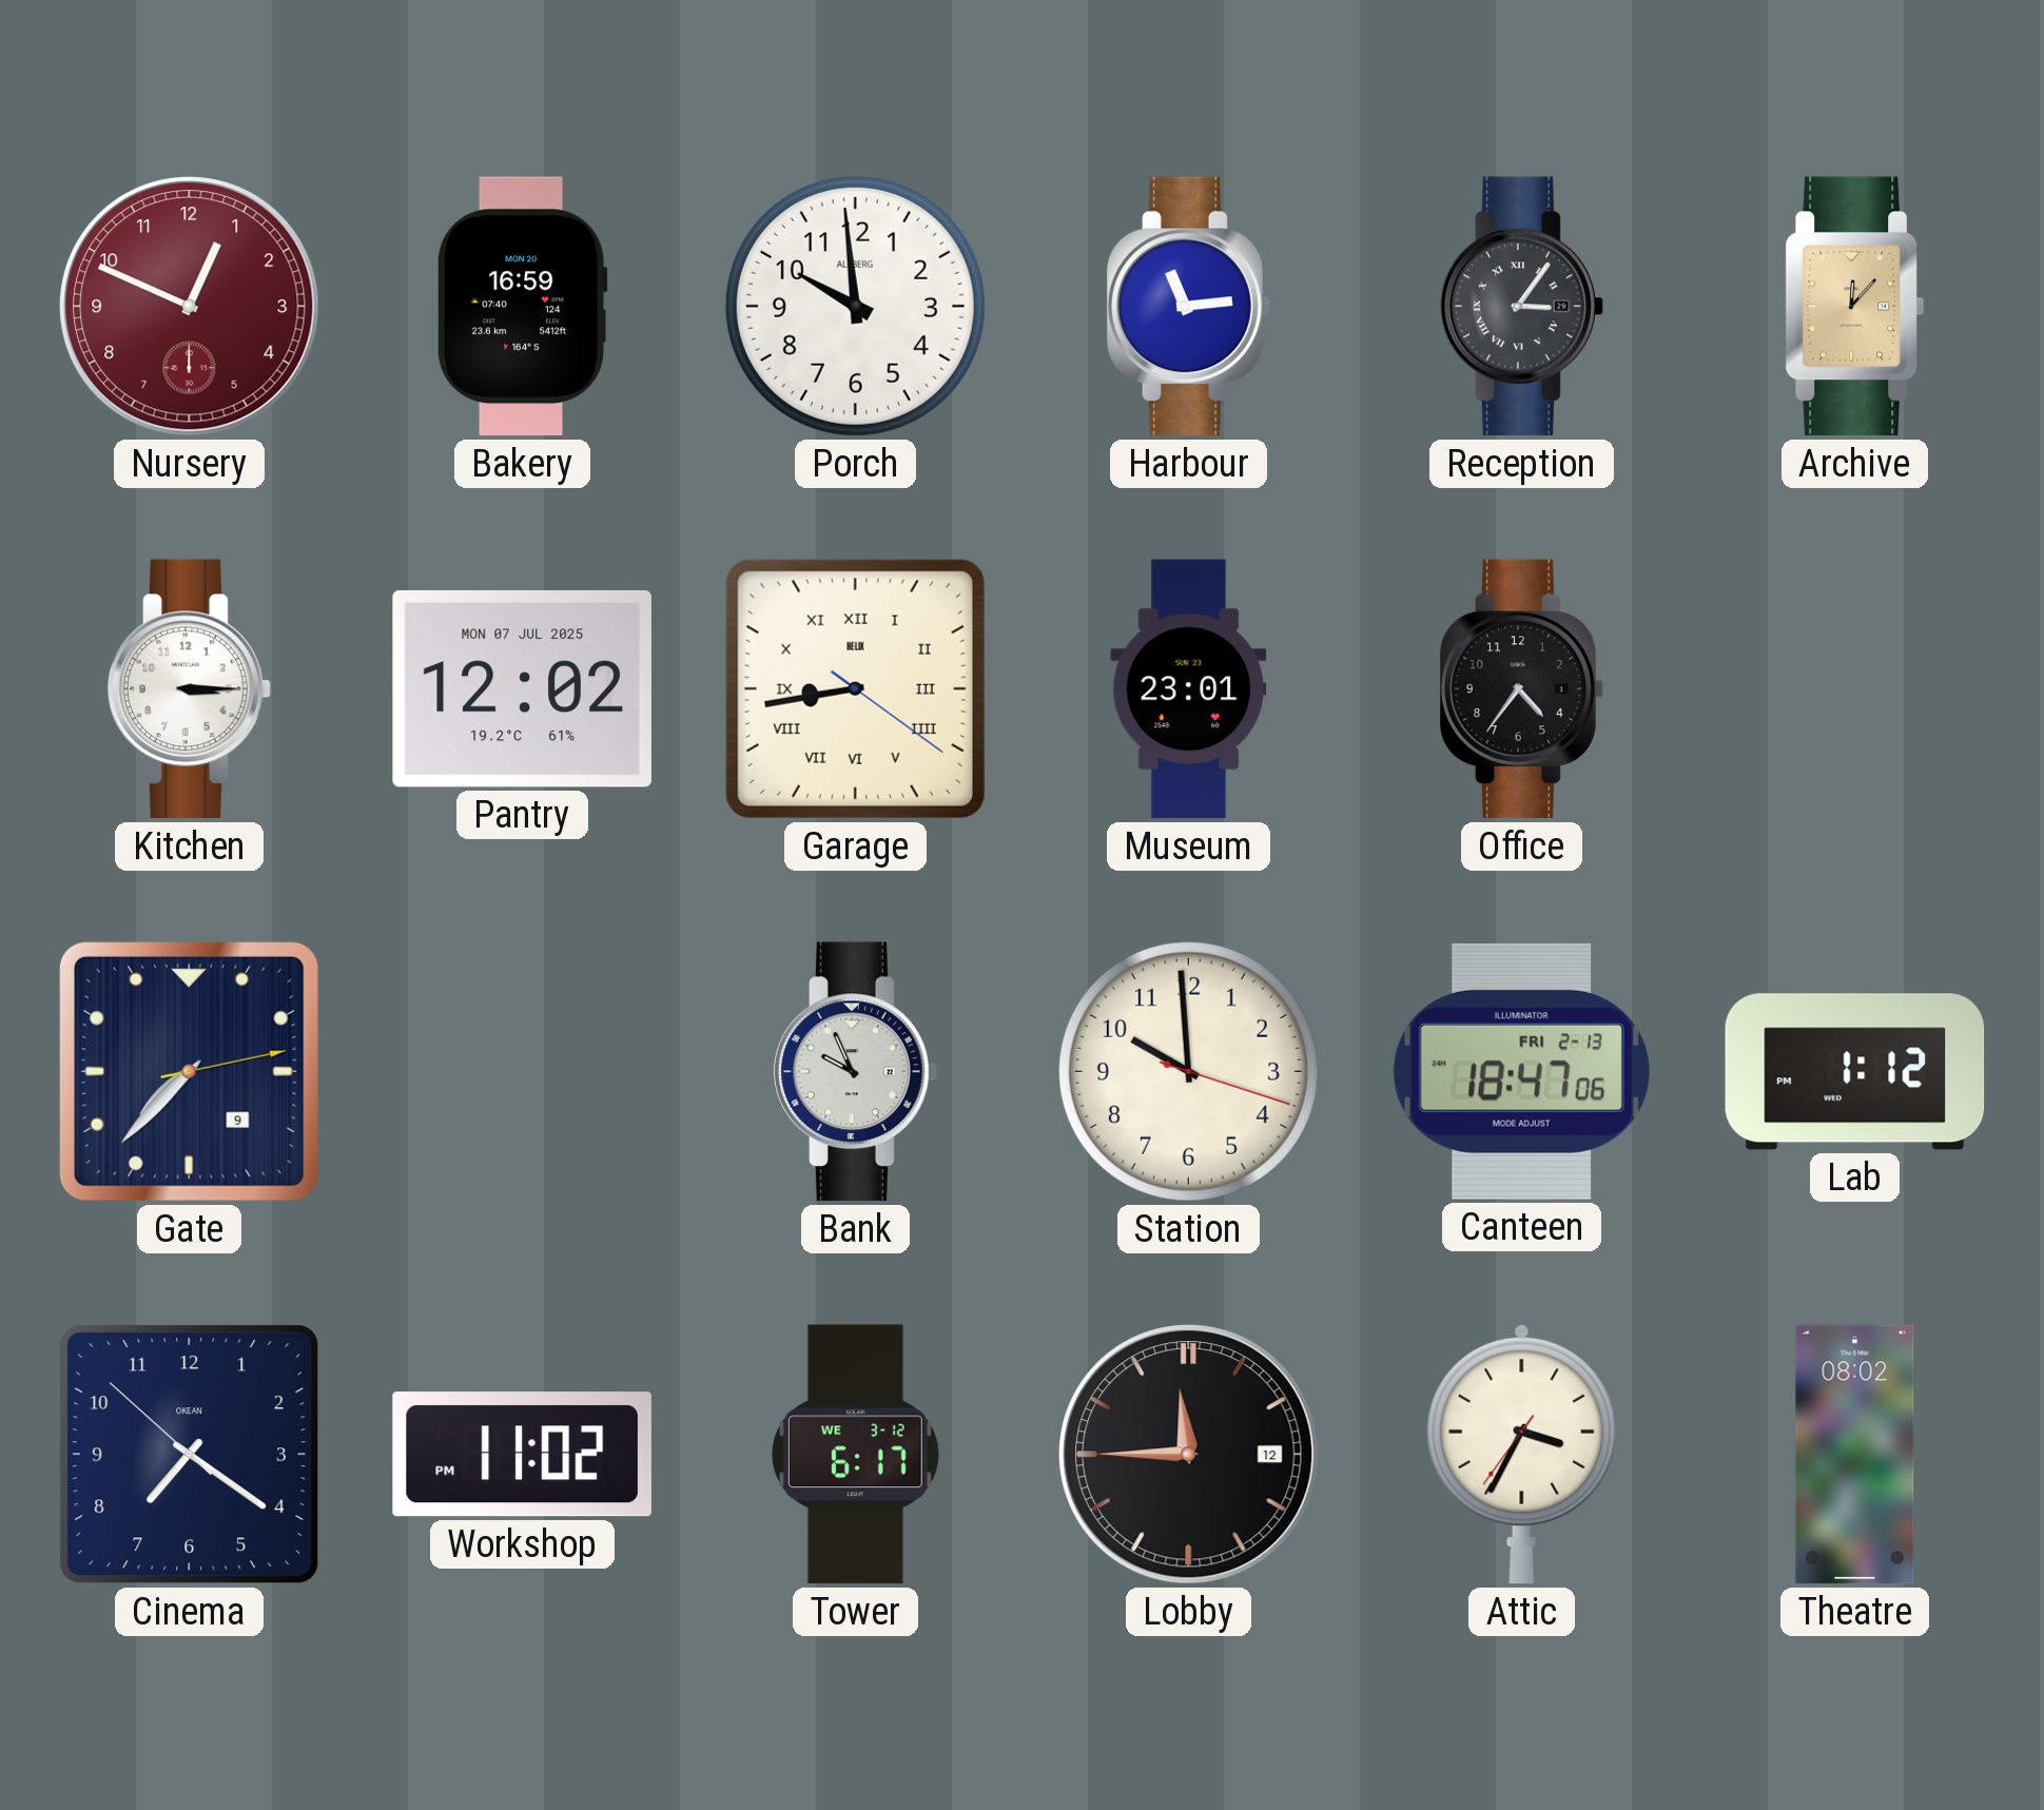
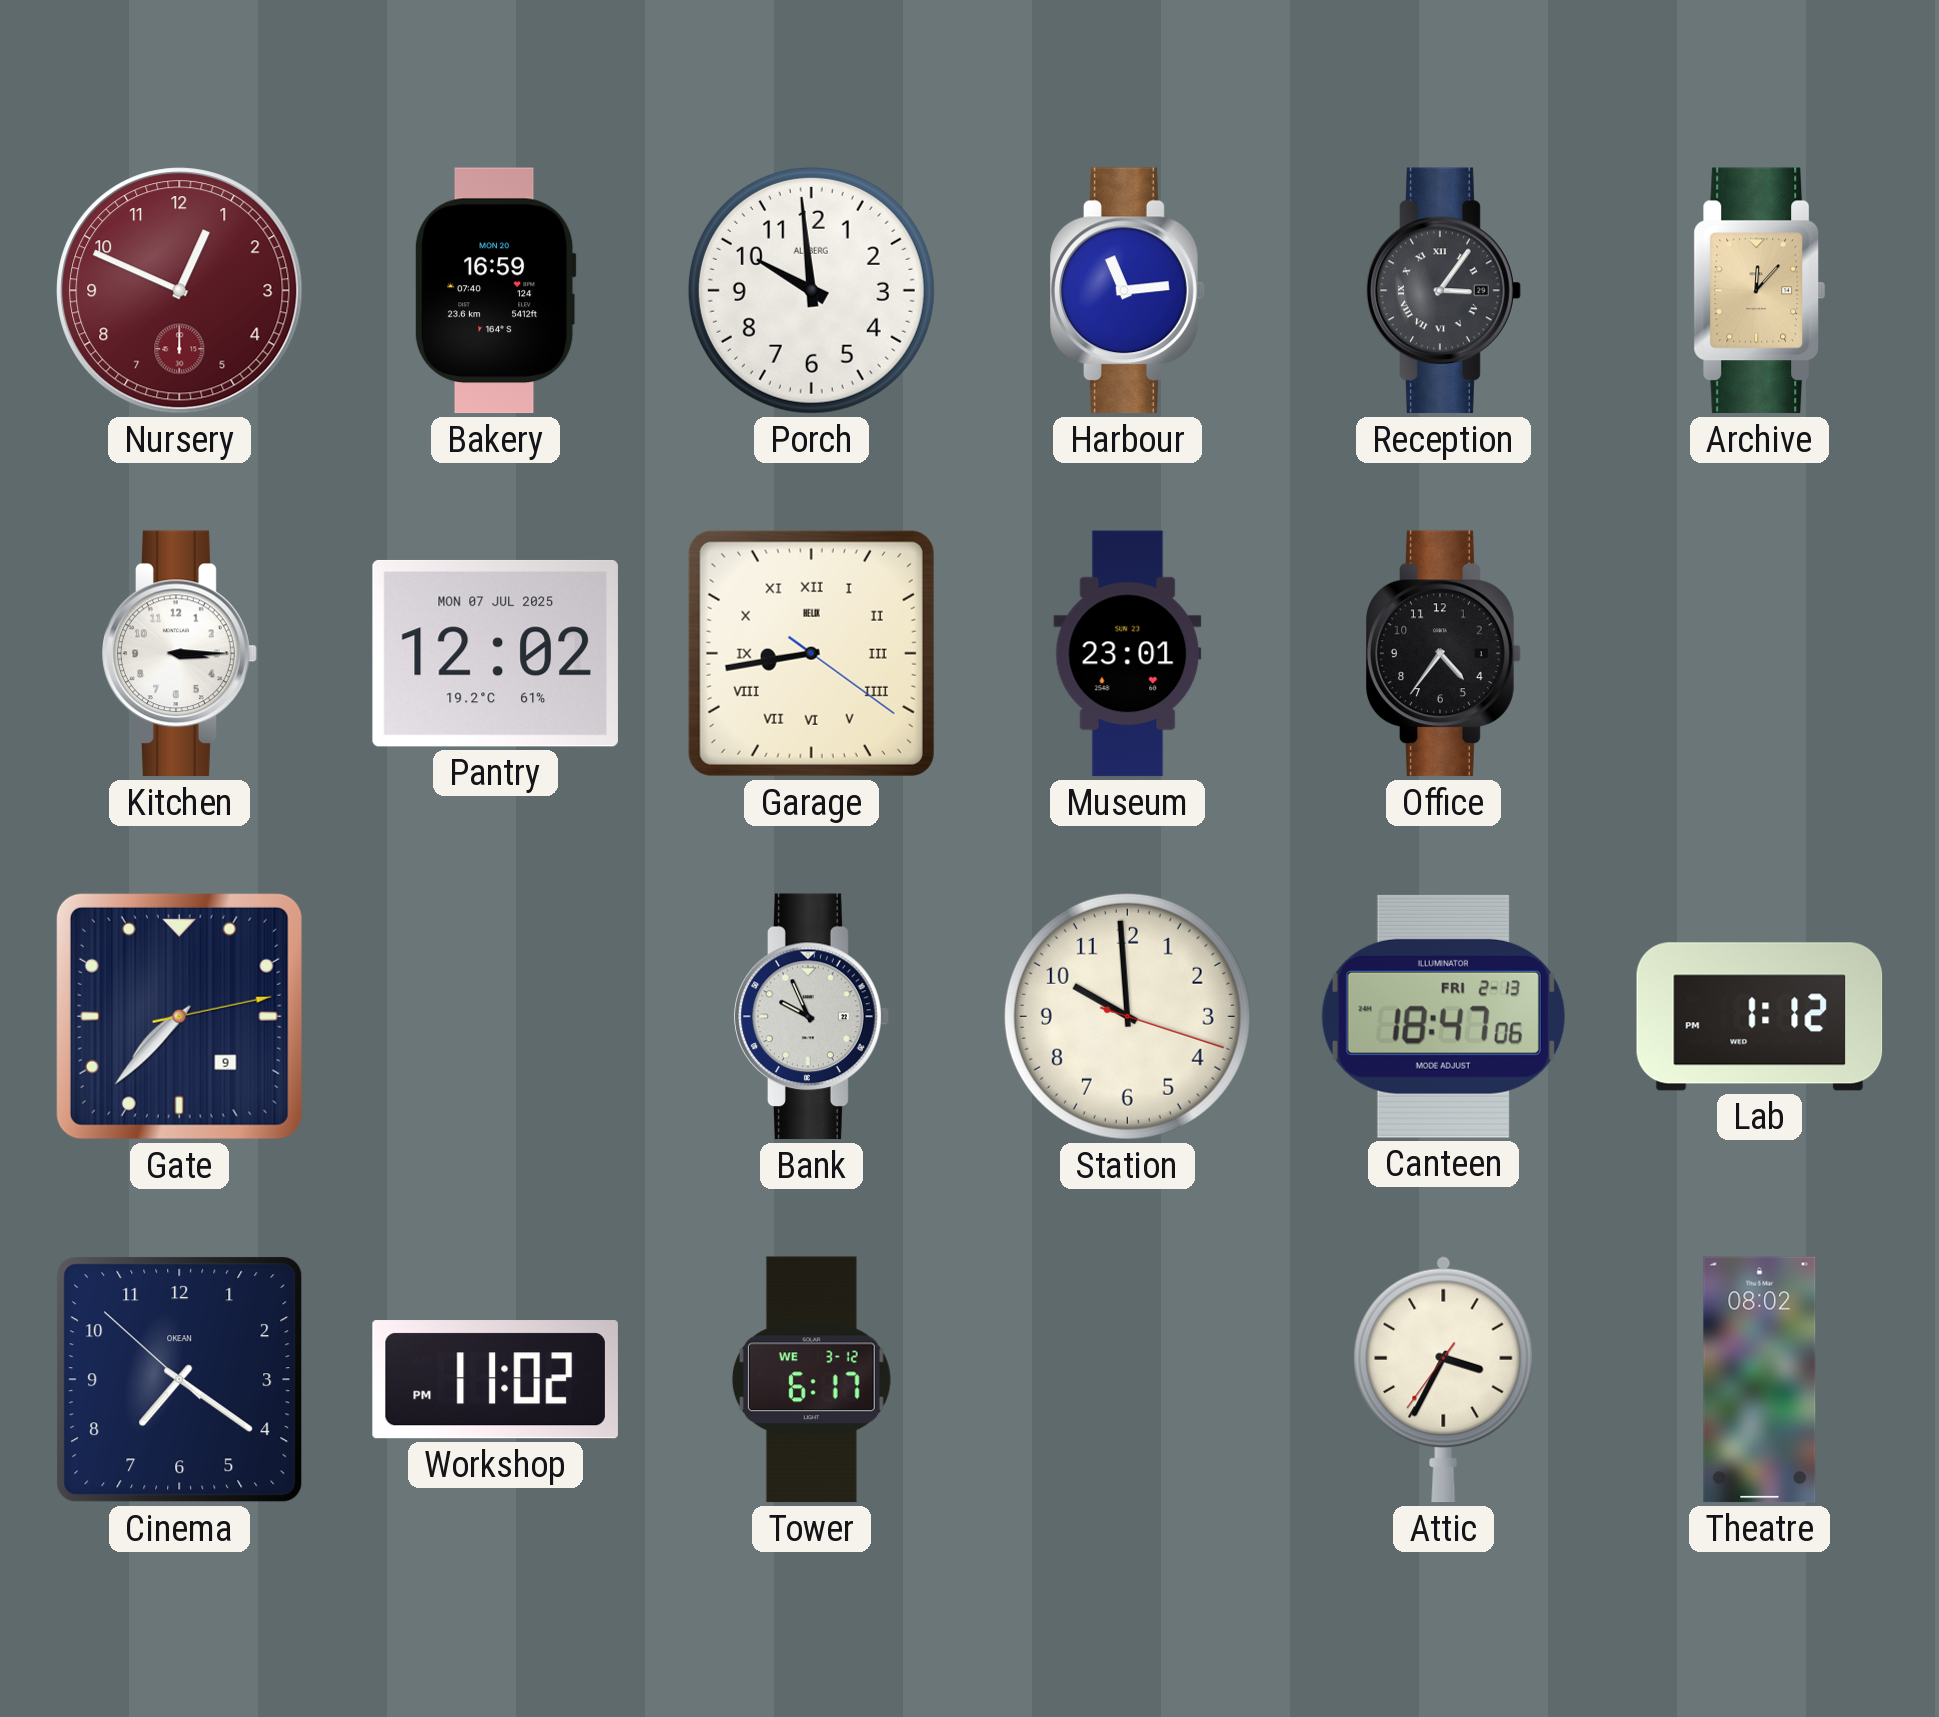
Lobby: 11:45 -> none (1189, 1455)
